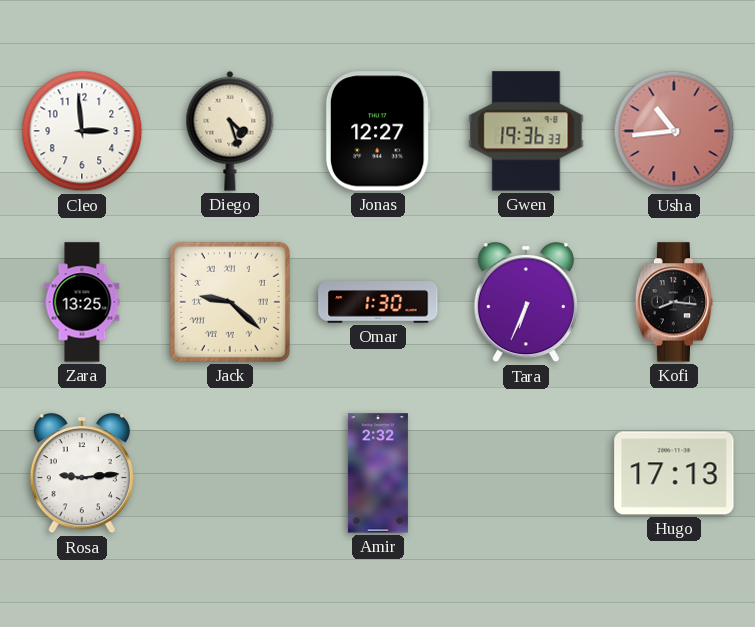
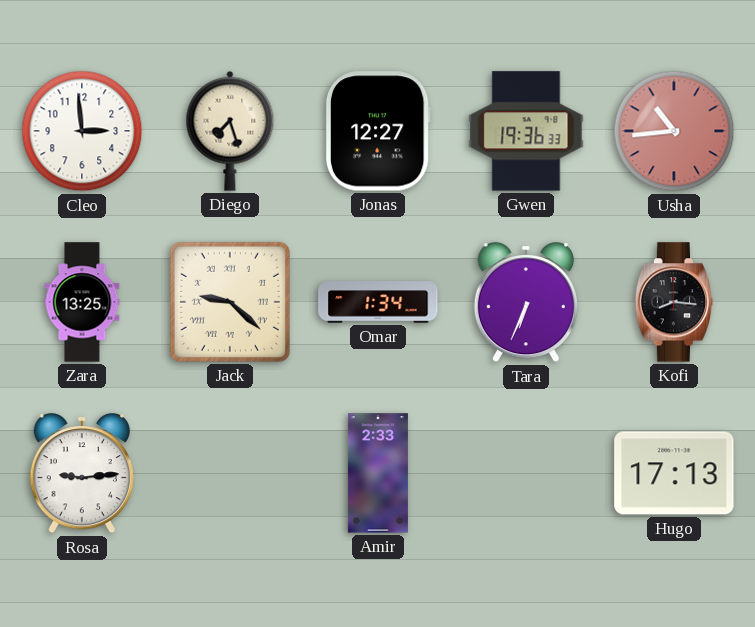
Diego: 4:27 -> 7:27 (230, 131)
Omar: 1:30 -> 1:34 (378, 302)
Amir: 2:32 -> 2:33 (378, 473)
